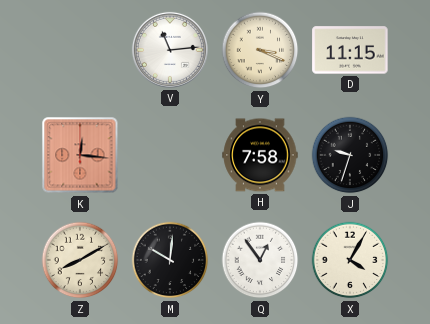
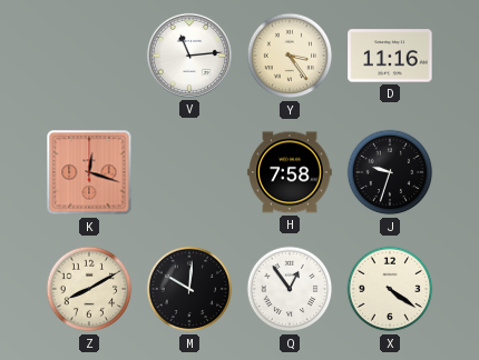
Y: 3:19 -> 3:24 (290, 56)
D: 11:15 -> 11:16 (390, 56)
K: 12:16 -> 12:18 (89, 172)
X: 4:05 -> 4:21 (390, 289)
